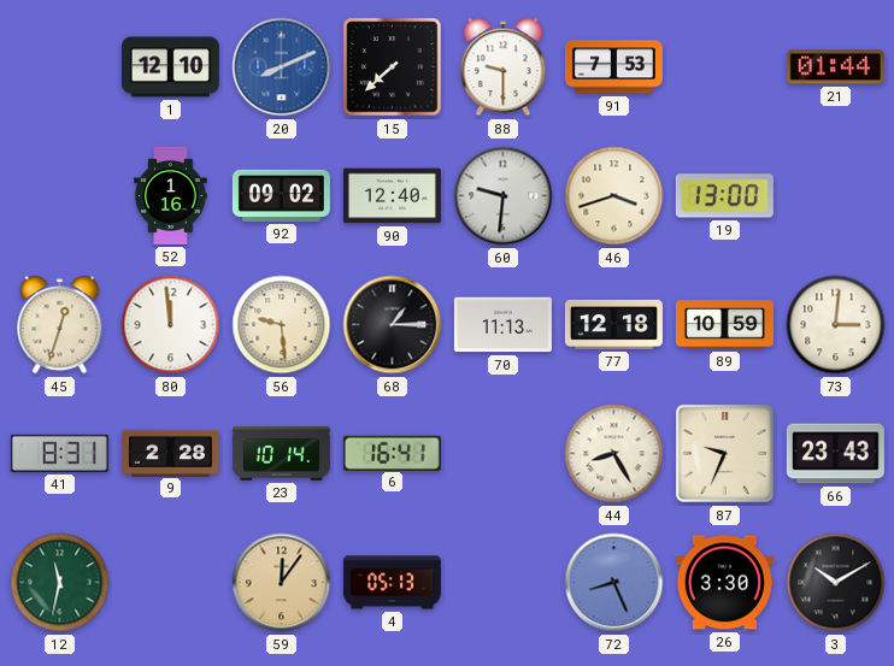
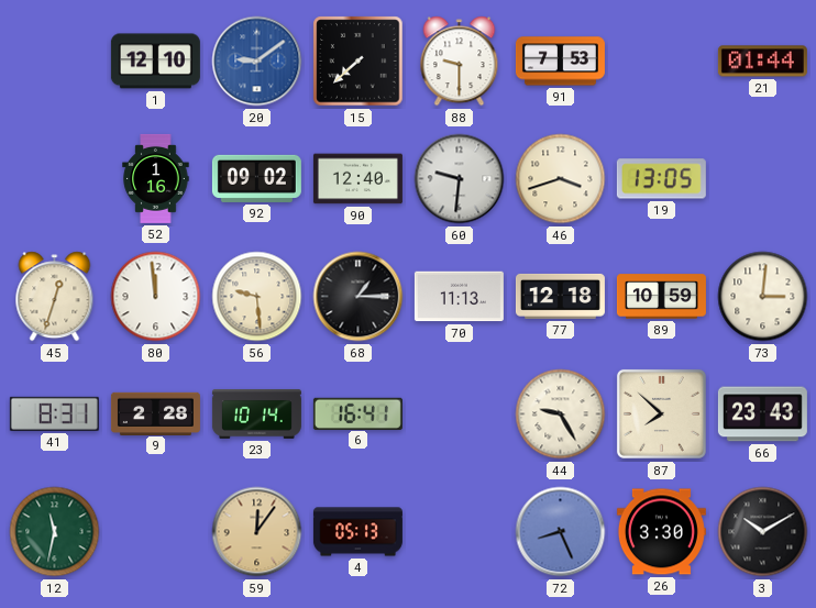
20: 8:11 -> 9:09 (257, 62)
19: 13:00 -> 13:05 (661, 179)
44: 8:25 -> 9:25 (561, 414)
87: 9:34 -> 7:52 (661, 413)
